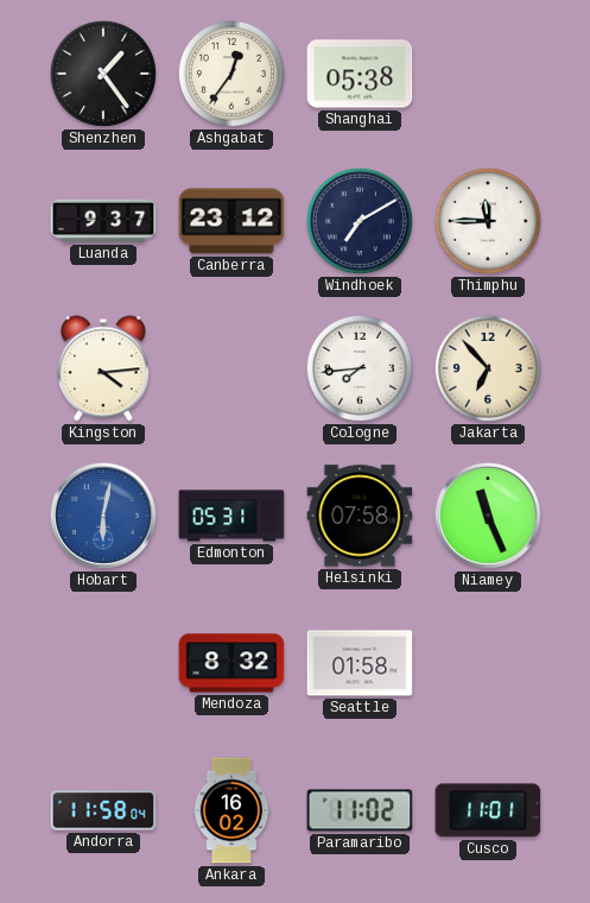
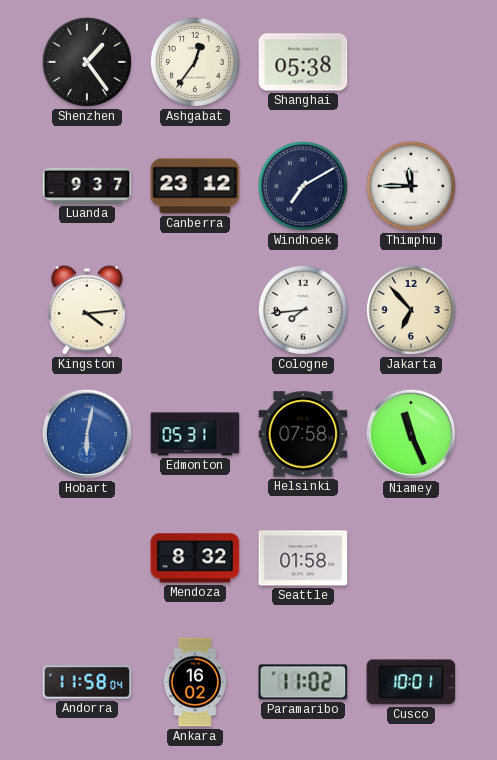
Cusco: 11:01 -> 10:01 (411, 682)
